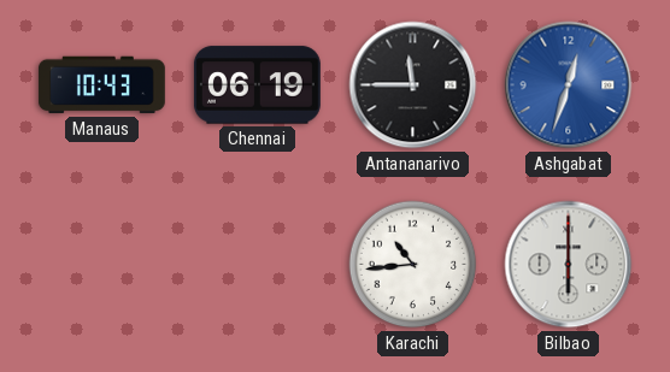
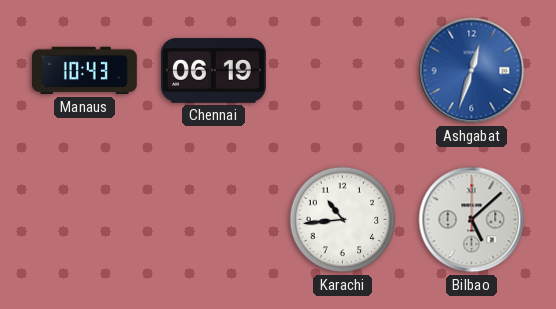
Antananarivo: 11:45 -> none (413, 85)
Bilbao: 6:00 -> 5:08 (472, 220)
